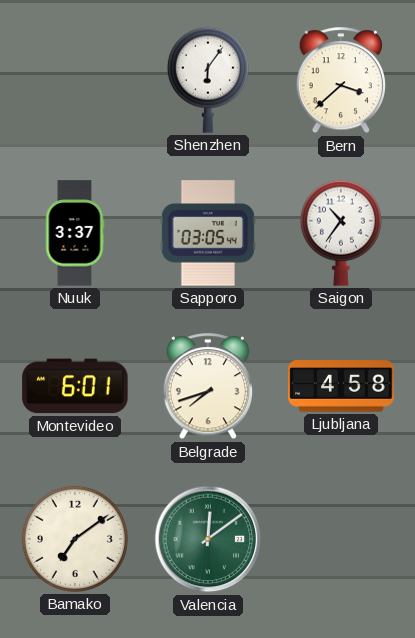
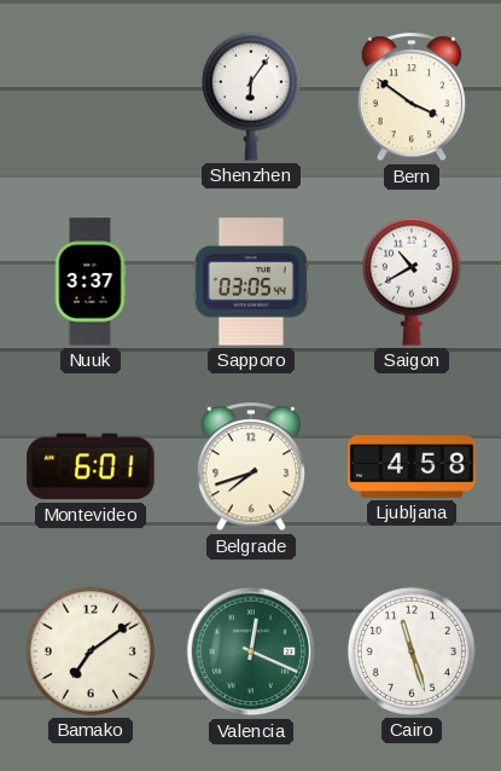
Bern: 3:38 -> 3:51 (410, 98)
Saigon: 10:36 -> 10:40 (412, 282)
Valencia: 12:09 -> 12:19 (251, 651)
Cairo: none -> 11:27 (412, 651)
